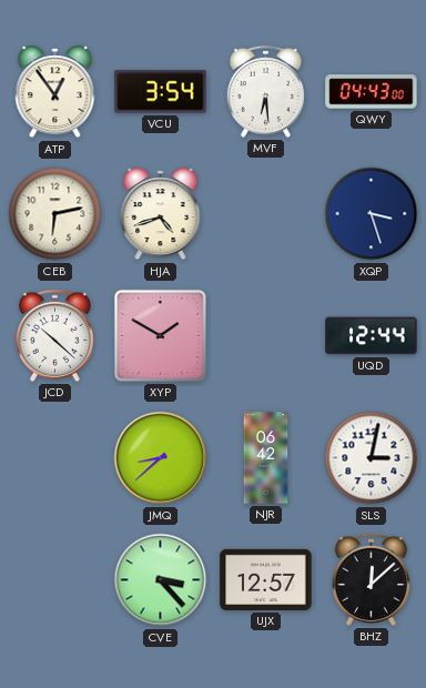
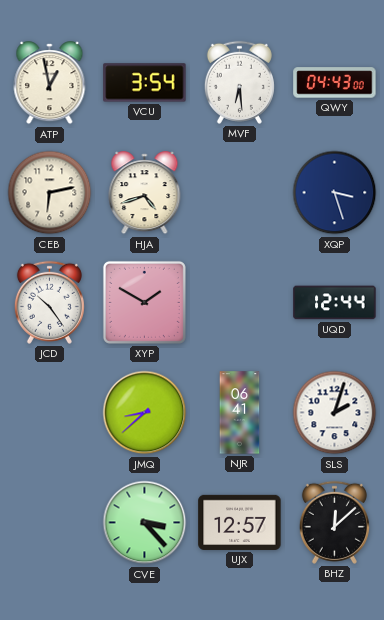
ATP: 12:54 -> 12:58 (50, 83)
JCD: 10:22 -> 10:24 (49, 302)
NJR: 06:42 -> 06:41 (240, 413)
SLS: 3:02 -> 2:03 (335, 413)
